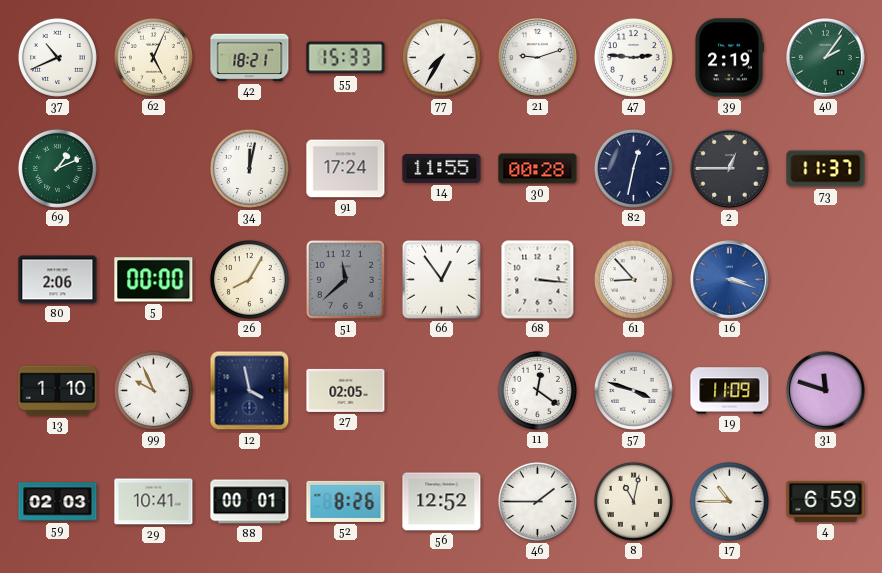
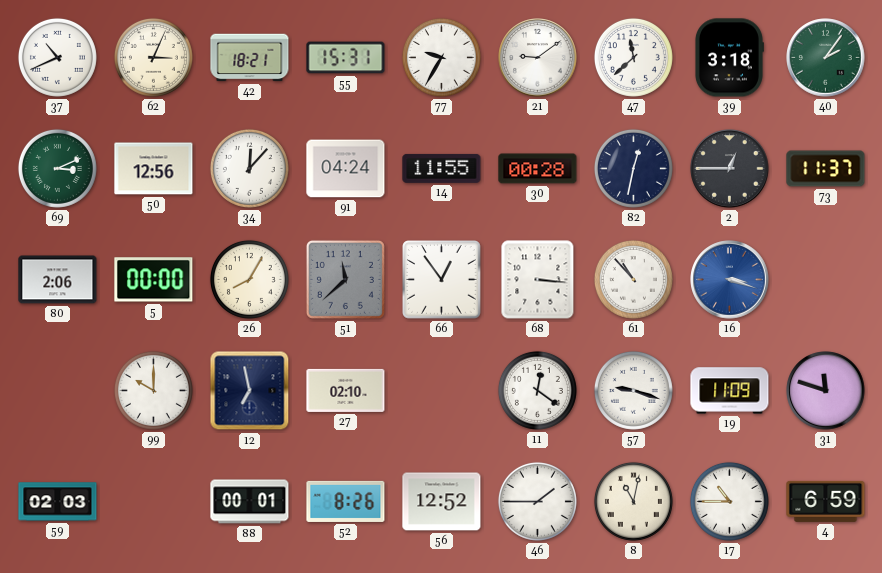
62: 5:04 -> 3:04 (153, 57)
55: 15:33 -> 15:31 (346, 58)
77: 7:35 -> 9:35 (441, 57)
21: 9:12 -> 9:09 (538, 58)
47: 2:46 -> 11:38 (633, 57)
39: 2:19 -> 3:18 (729, 58)
69: 1:11 -> 3:11 (57, 168)
50: none -> 12:56 (154, 169)
34: 12:02 -> 12:07 (249, 168)
91: 17:24 -> 04:24 (346, 169)
61: 8:53 -> 10:53 (633, 279)
13: 1:10 -> none (58, 391)
99: 9:56 -> 10:00 (153, 390)
12: 3:58 -> 6:58 (250, 391)
27: 02:05 -> 02:10 (346, 390)
57: 3:48 -> 9:18 (633, 390)
29: 10:41 -> none (154, 502)
